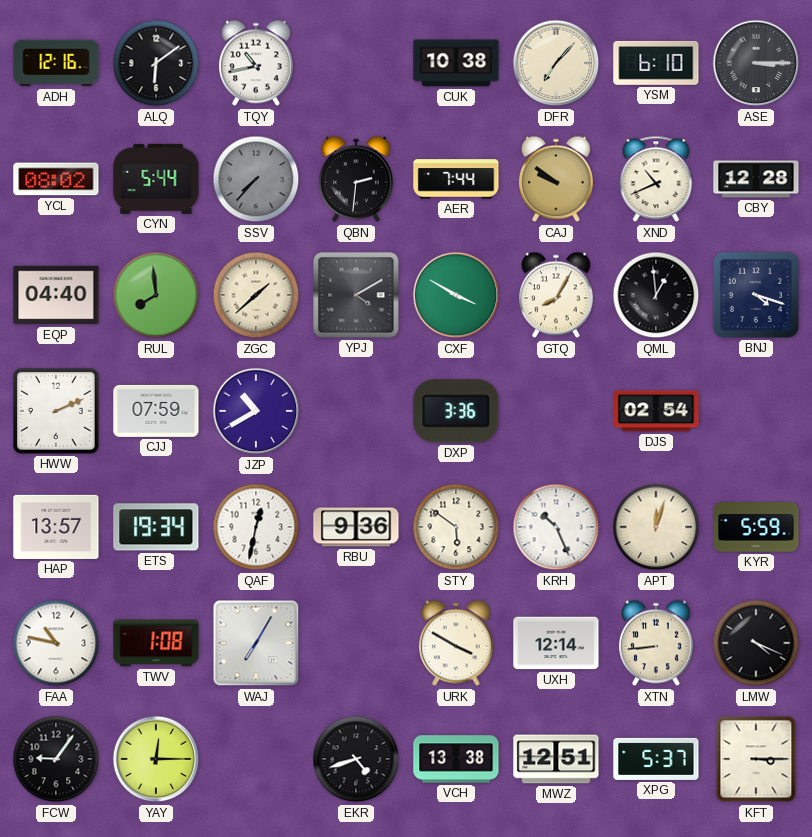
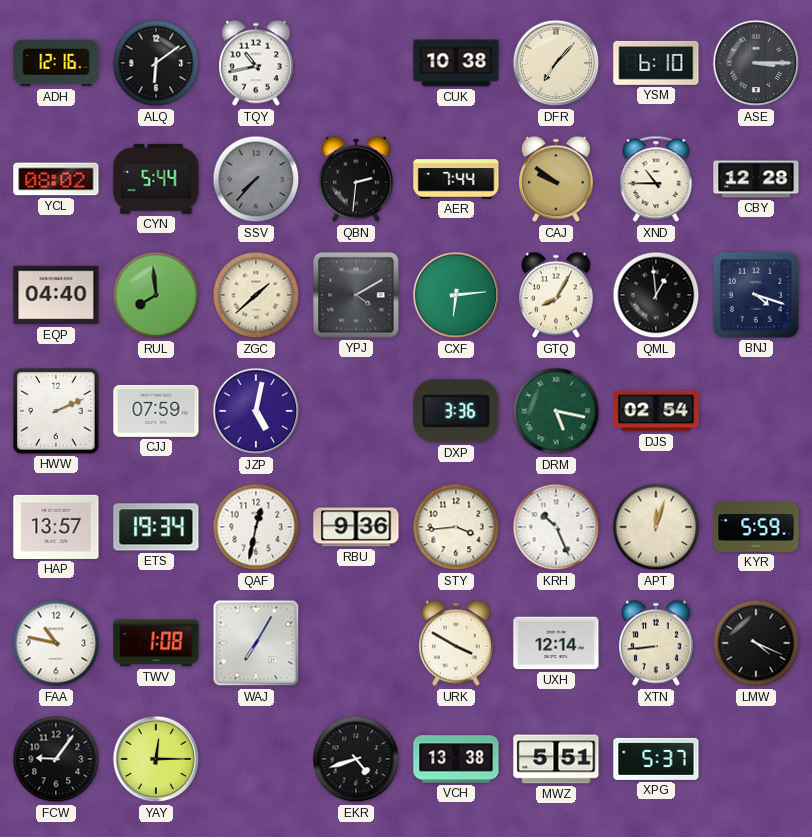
XND: 10:41 -> 10:45 (656, 179)
CXF: 3:50 -> 6:14 (456, 295)
JZP: 10:40 -> 5:02 (256, 411)
DRM: none -> 5:17 (556, 411)
STY: 5:51 -> 3:44 (456, 527)
MWZ: 12:51 -> 5:51 (556, 759)
KFT: 3:15 -> none (756, 759)
